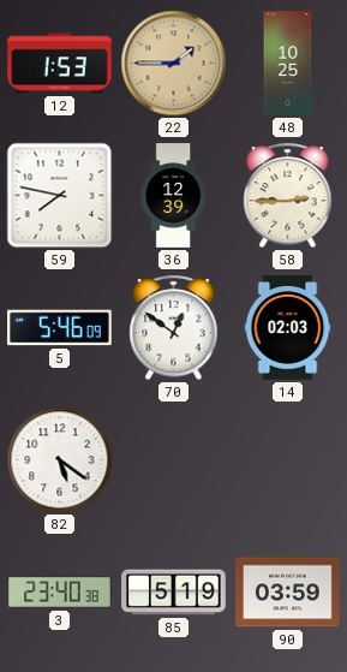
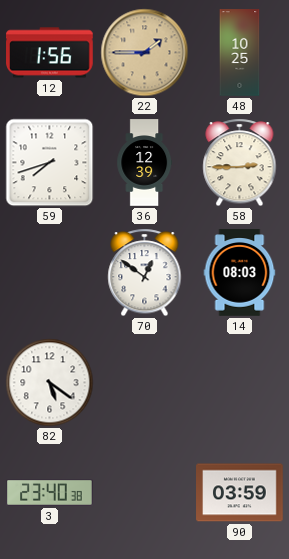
12: 1:53 -> 1:56 (50, 53)
59: 7:47 -> 7:42 (50, 163)
5: 5:46 -> none (60, 328)
14: 02:03 -> 08:03 (240, 273)
85: 5:19 -> none (174, 593)
